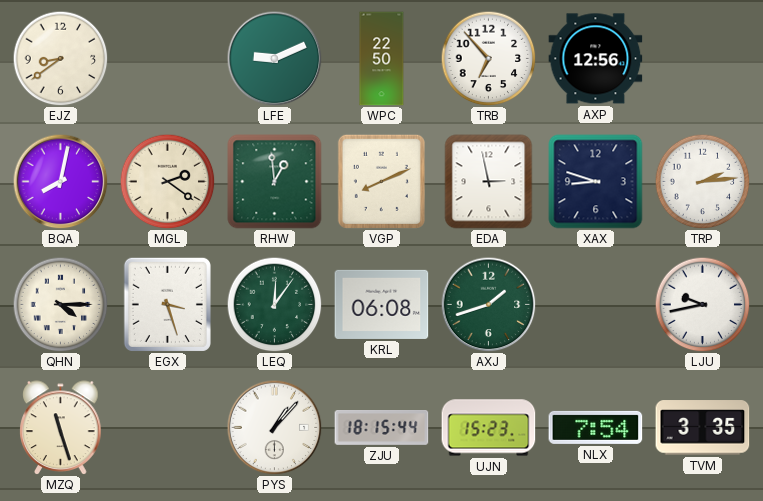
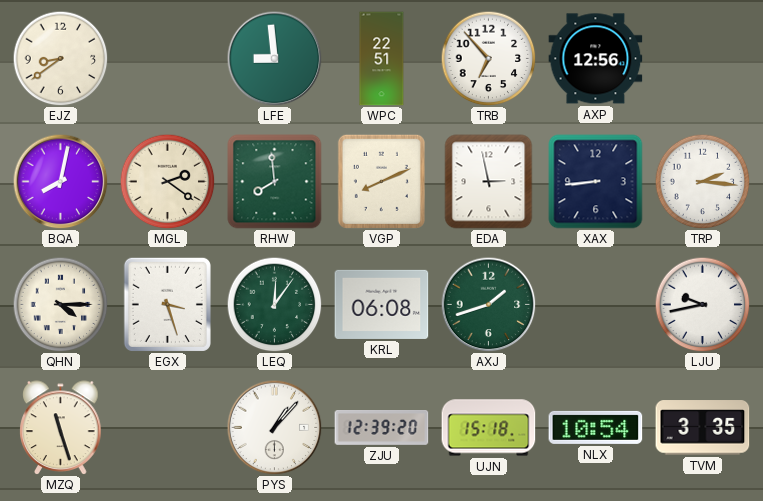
LFE: 9:11 -> 8:59 (274, 58)
WPC: 22:50 -> 22:51 (382, 59)
RHW: 12:59 -> 7:59 (275, 182)
XAX: 8:48 -> 8:44 (596, 182)
TRP: 2:14 -> 2:16 (702, 181)
ZJU: 18:15 -> 12:39 (382, 428)
UJN: 15:23 -> 15:18 (489, 428)
NLX: 7:54 -> 10:54 (596, 427)
